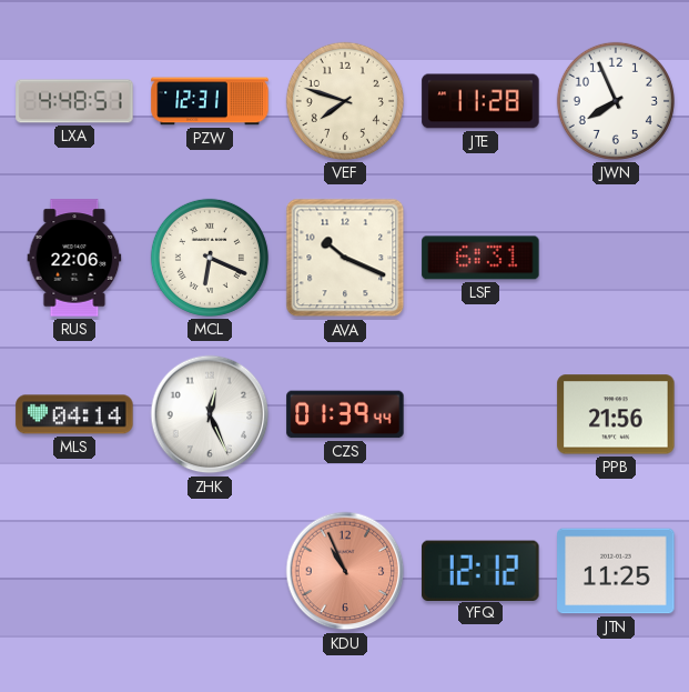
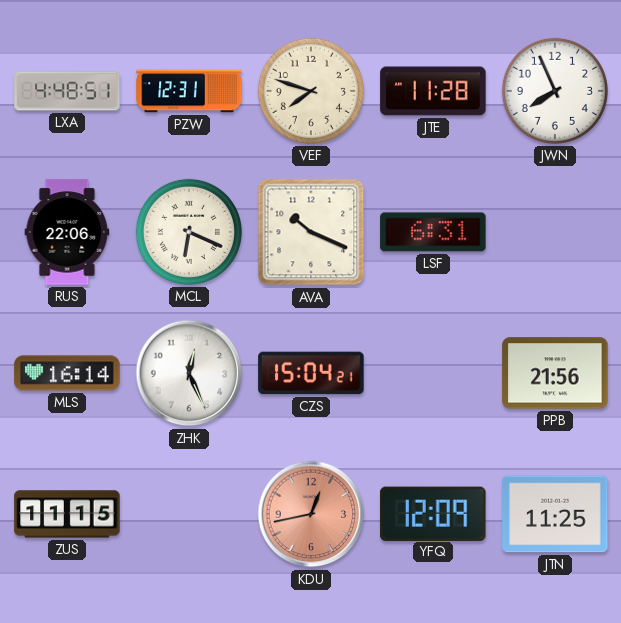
MLS: 04:14 -> 16:14 (67, 373)
CZS: 01:39 -> 15:04 (311, 373)
ZUS: none -> 11:15 (67, 514)
KDU: 10:56 -> 12:43 (311, 514)
YFQ: 12:12 -> 12:09 (433, 513)
